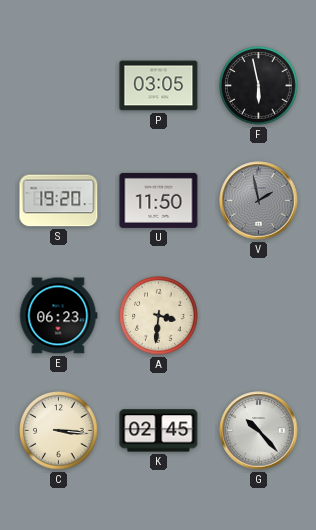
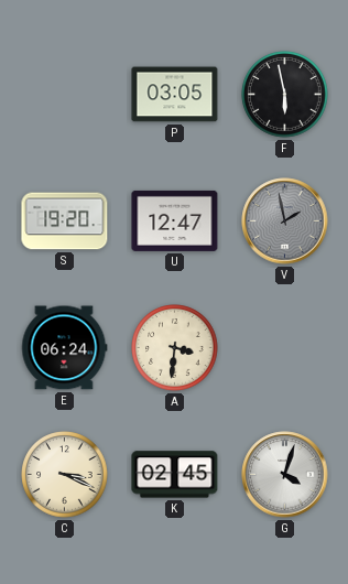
U: 11:50 -> 12:47 (175, 220)
E: 06:23 -> 06:24 (65, 348)
C: 3:16 -> 3:19 (65, 475)
G: 10:23 -> 4:03 (285, 475)
